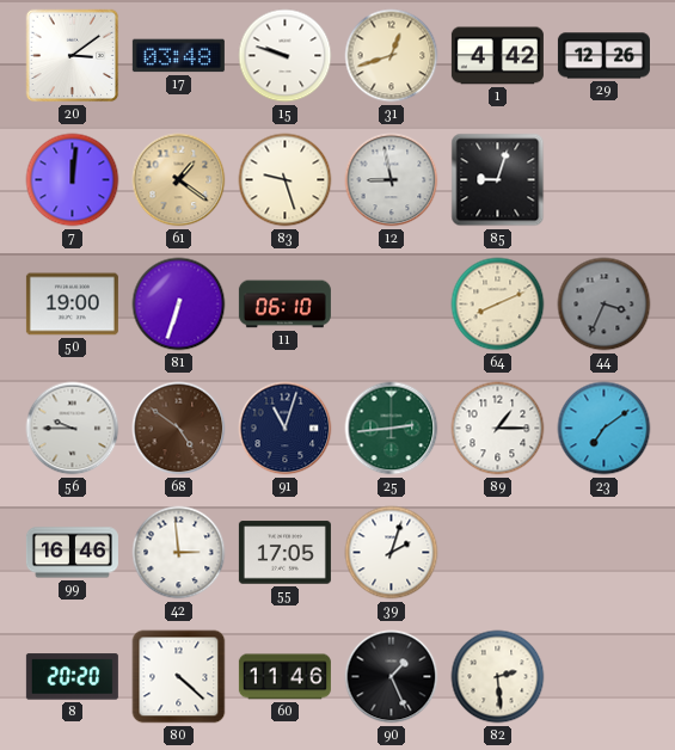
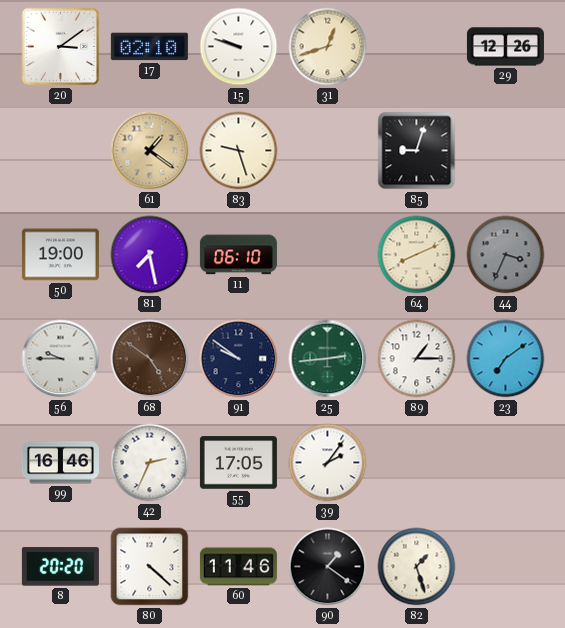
17: 03:48 -> 02:10 (149, 47)
1: 4:42 -> none (497, 56)
7: 12:01 -> none (73, 180)
12: 8:58 -> none (392, 180)
81: 6:33 -> 7:28 (150, 255)
91: 11:03 -> 9:51 (239, 359)
42: 2:59 -> 2:34 (150, 463)
39: 2:03 -> 2:06 (328, 463)
90: 1:26 -> 1:21 (328, 567)
82: 2:29 -> 1:27 (417, 567)
